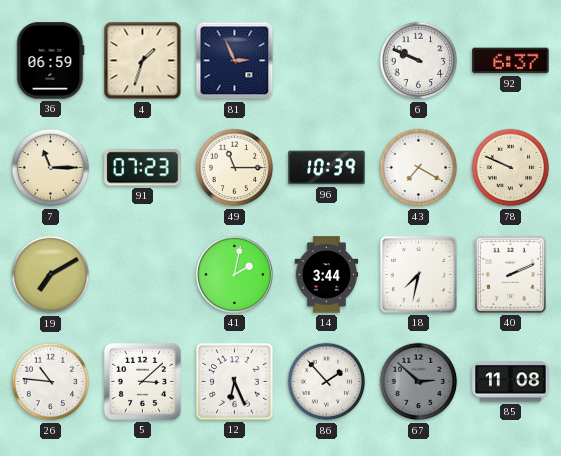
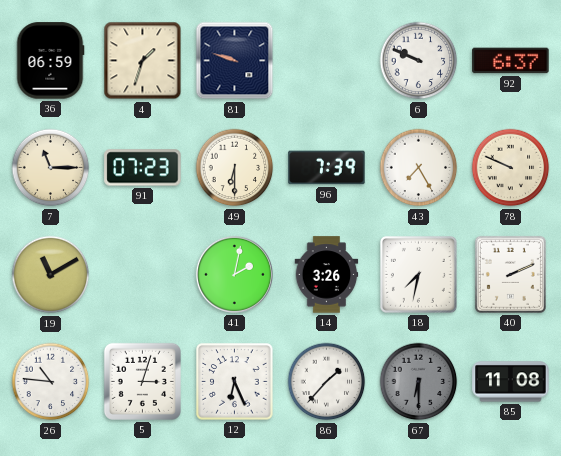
81: 2:56 -> 9:48 (235, 61)
49: 11:15 -> 6:30 (235, 168)
96: 10:39 -> 7:39 (327, 168)
43: 7:20 -> 7:25 (419, 168)
19: 7:10 -> 11:10 (51, 275)
14: 3:44 -> 3:26 (327, 275)
5: 3:08 -> 3:03 (142, 381)
86: 1:53 -> 1:37 (327, 382)
67: 2:52 -> 6:30 (419, 382)
